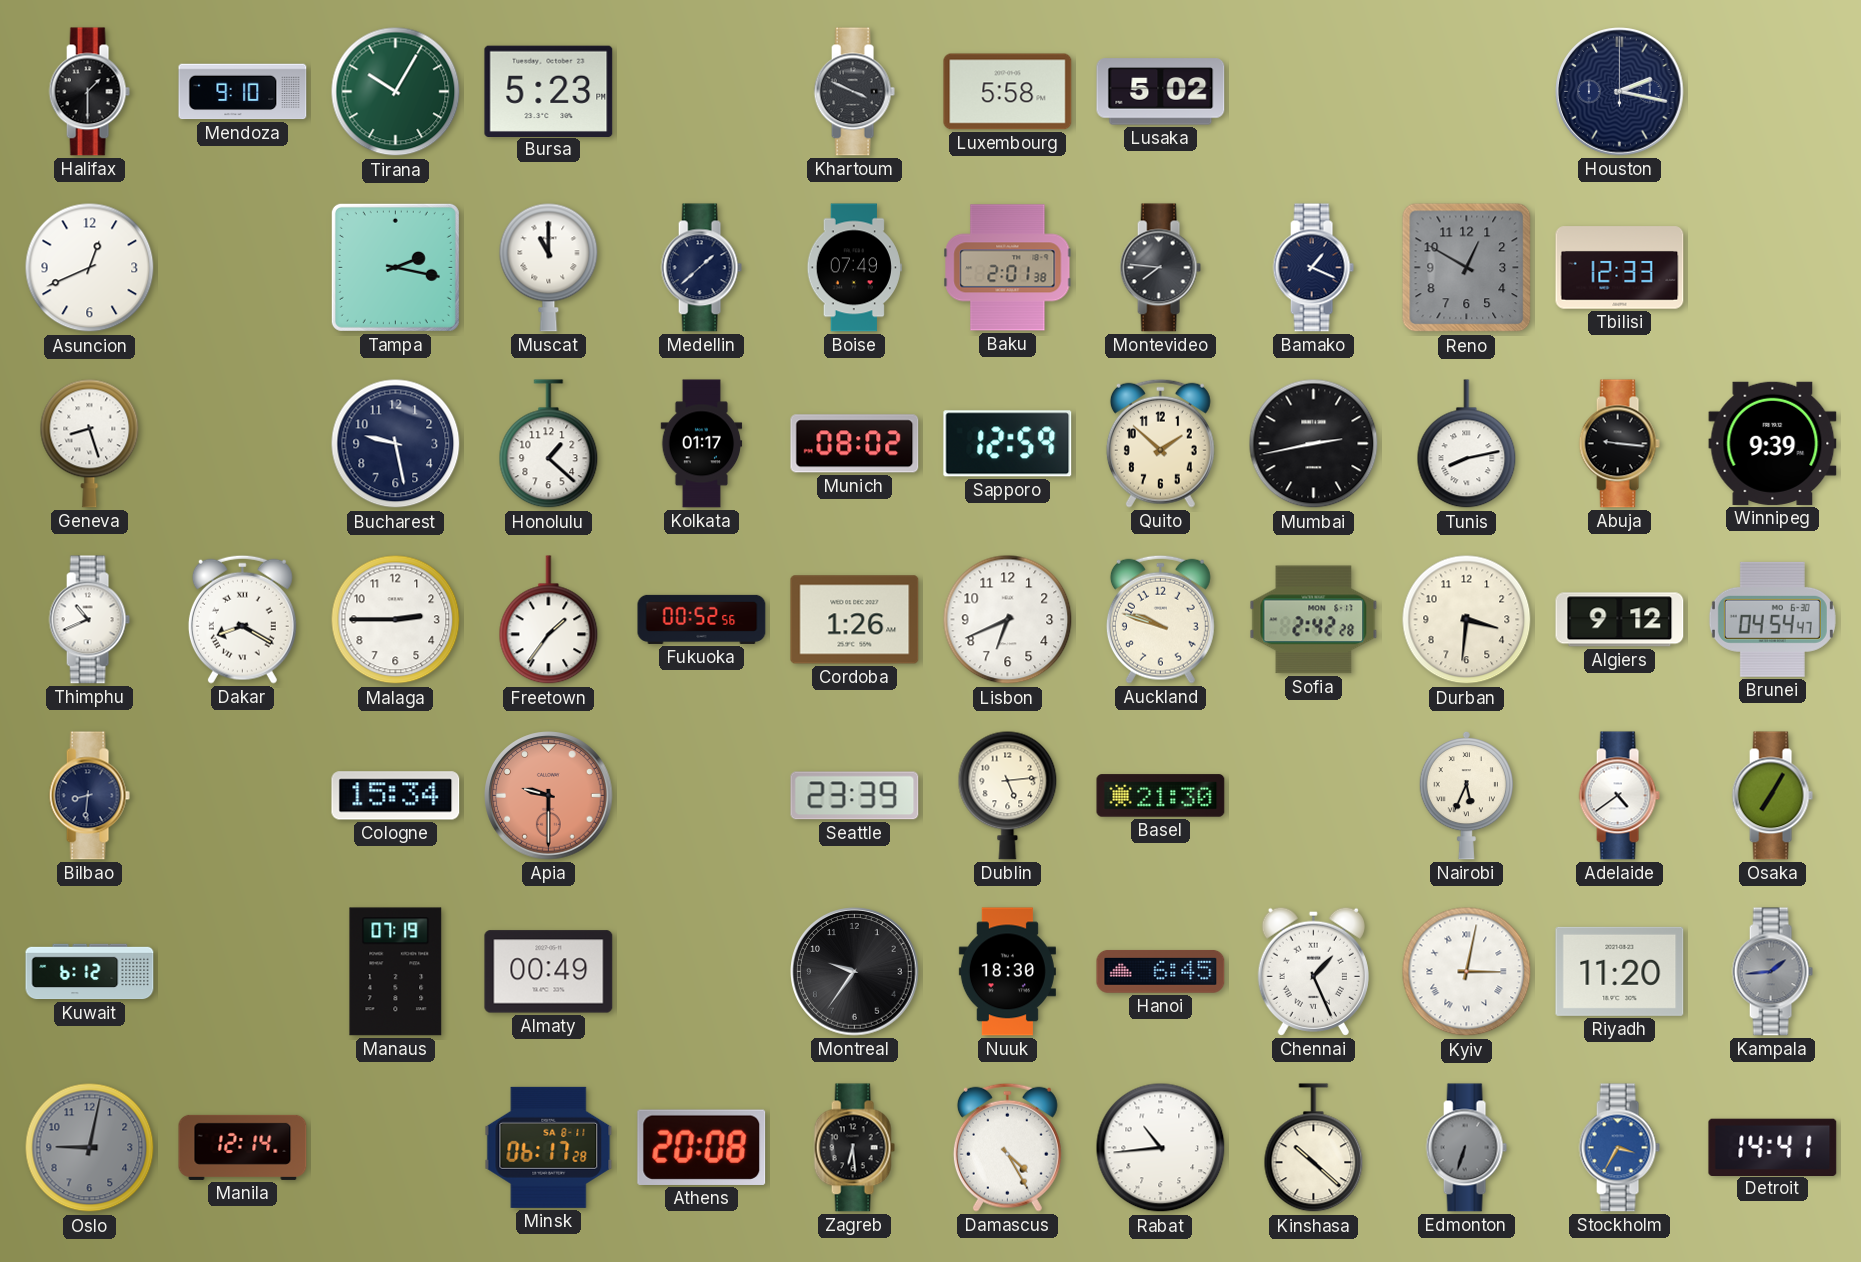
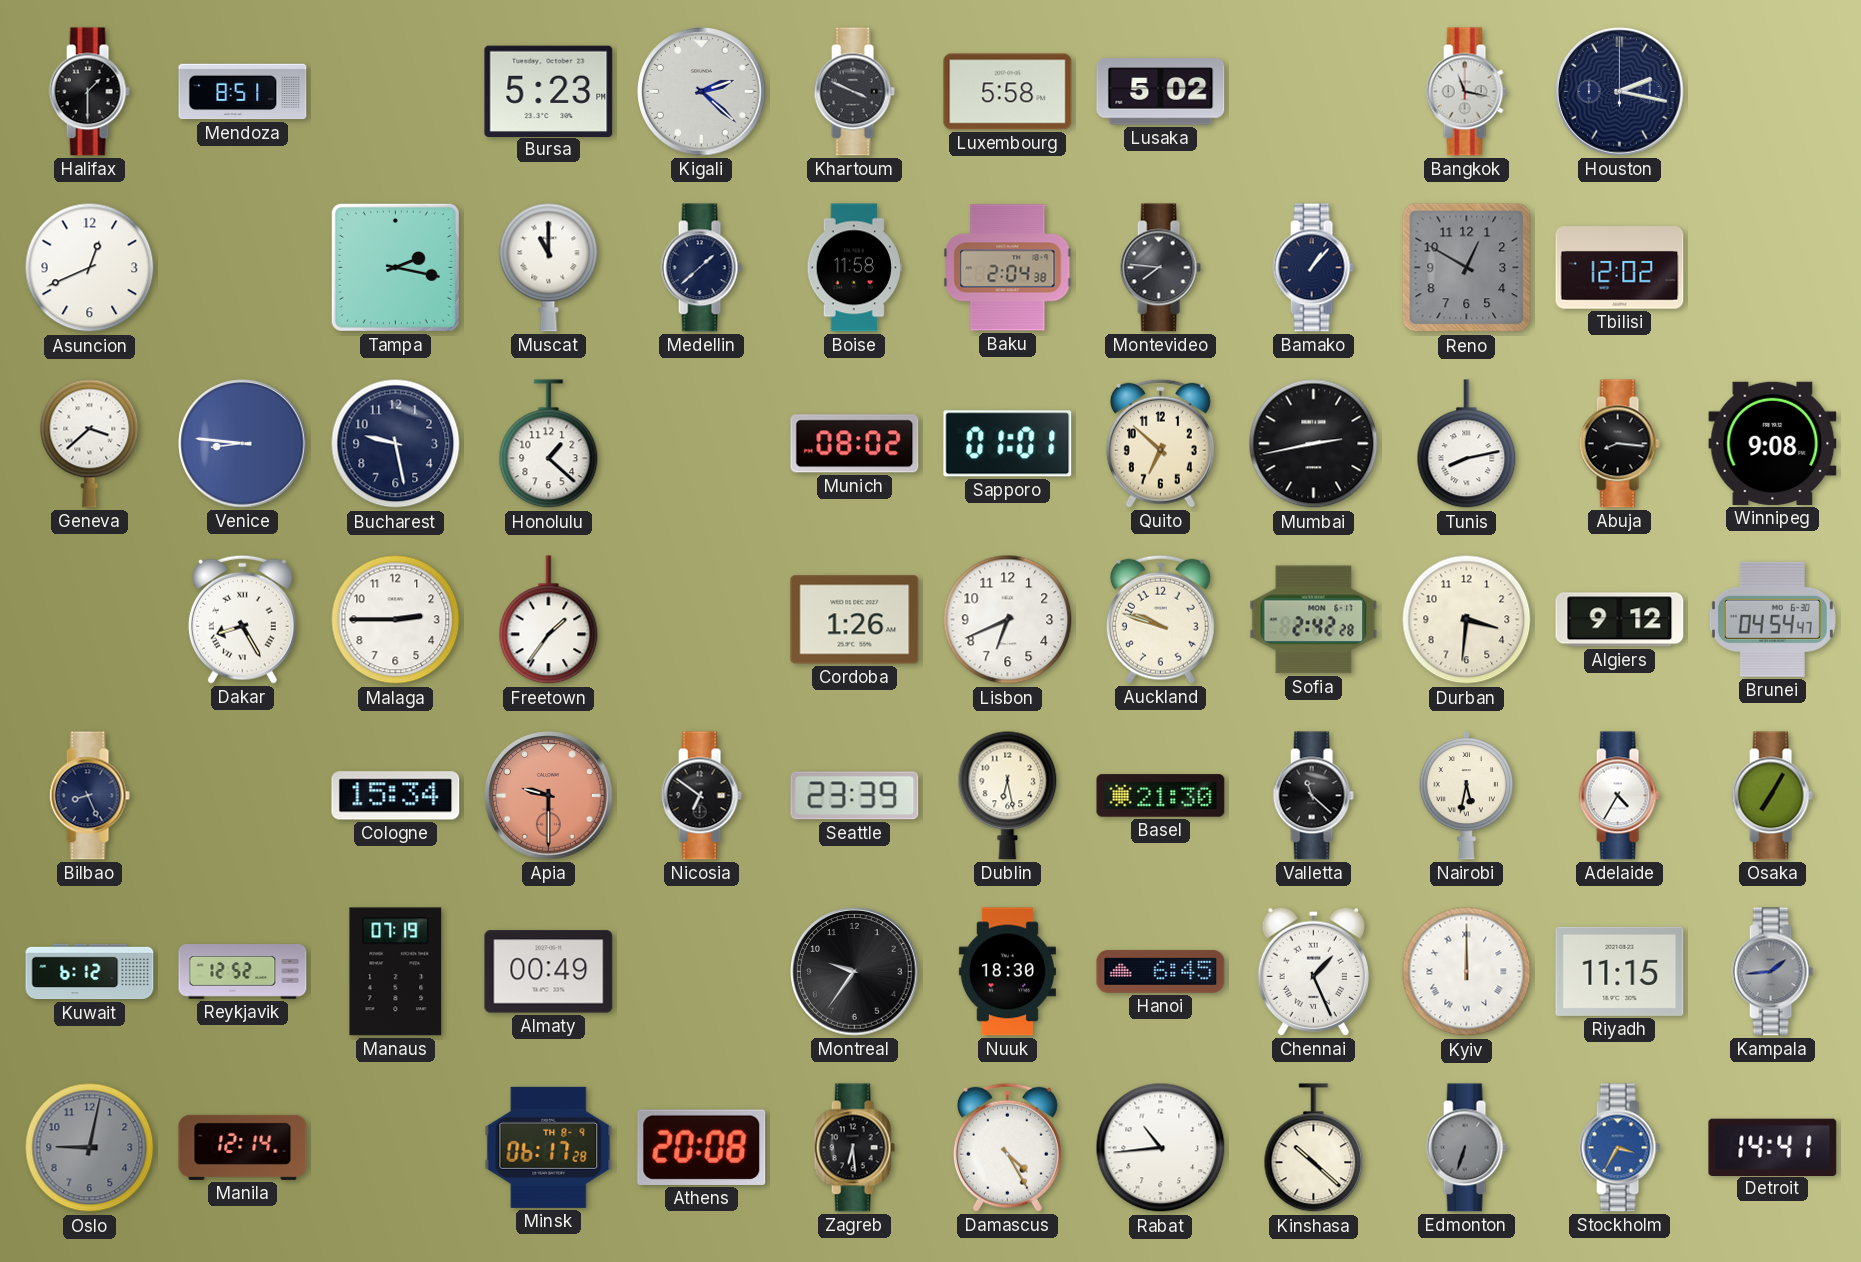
Mendoza: 9:10 -> 8:51 (243, 92)
Tirana: 10:05 -> none (396, 92)
Kigali: none -> 2:22 (702, 92)
Bangkok: none -> 11:17 (1466, 92)
Boise: 07:49 -> 11:58 (854, 268)
Baku: 2:01 -> 2:04 (1008, 268)
Bamako: 1:19 -> 1:07 (1313, 268)
Tbilisi: 12:33 -> 12:02 (1620, 268)
Geneva: 8:27 -> 3:38 (90, 443)
Venice: none -> 8:46 (243, 444)
Kolkata: 01:17 -> none (702, 444)
Sapporo: 12:59 -> 01:01 (1008, 444)
Quito: 1:52 -> 6:52 (1160, 443)
Abuja: 9:16 -> 8:16 (1619, 444)
Winnipeg: 9:39 -> 9:08 (1773, 443)
Thimphu: 10:41 -> none (89, 620)
Dakar: 8:20 -> 8:25 (242, 619)
Fukuoka: 00:52 -> none (702, 619)
Bilbao: 8:31 -> 8:26 (89, 796)
Nicosia: none -> 6:51 (701, 796)
Dublin: 5:14 -> 6:28 (1008, 795)
Valletta: none -> 11:22 (1313, 796)
Nairobi: 5:34 -> 5:32 (1466, 795)
Adelaide: 4:39 -> 4:35 (1619, 796)
Reykjavik: none -> 12:52 (243, 972)
Kyiv: 3:02 -> 12:00 (1467, 972)
Riyadh: 11:20 -> 11:15 (1620, 971)
Minsk date: SA 8-11 -> TH 8-9 (549, 1147)
